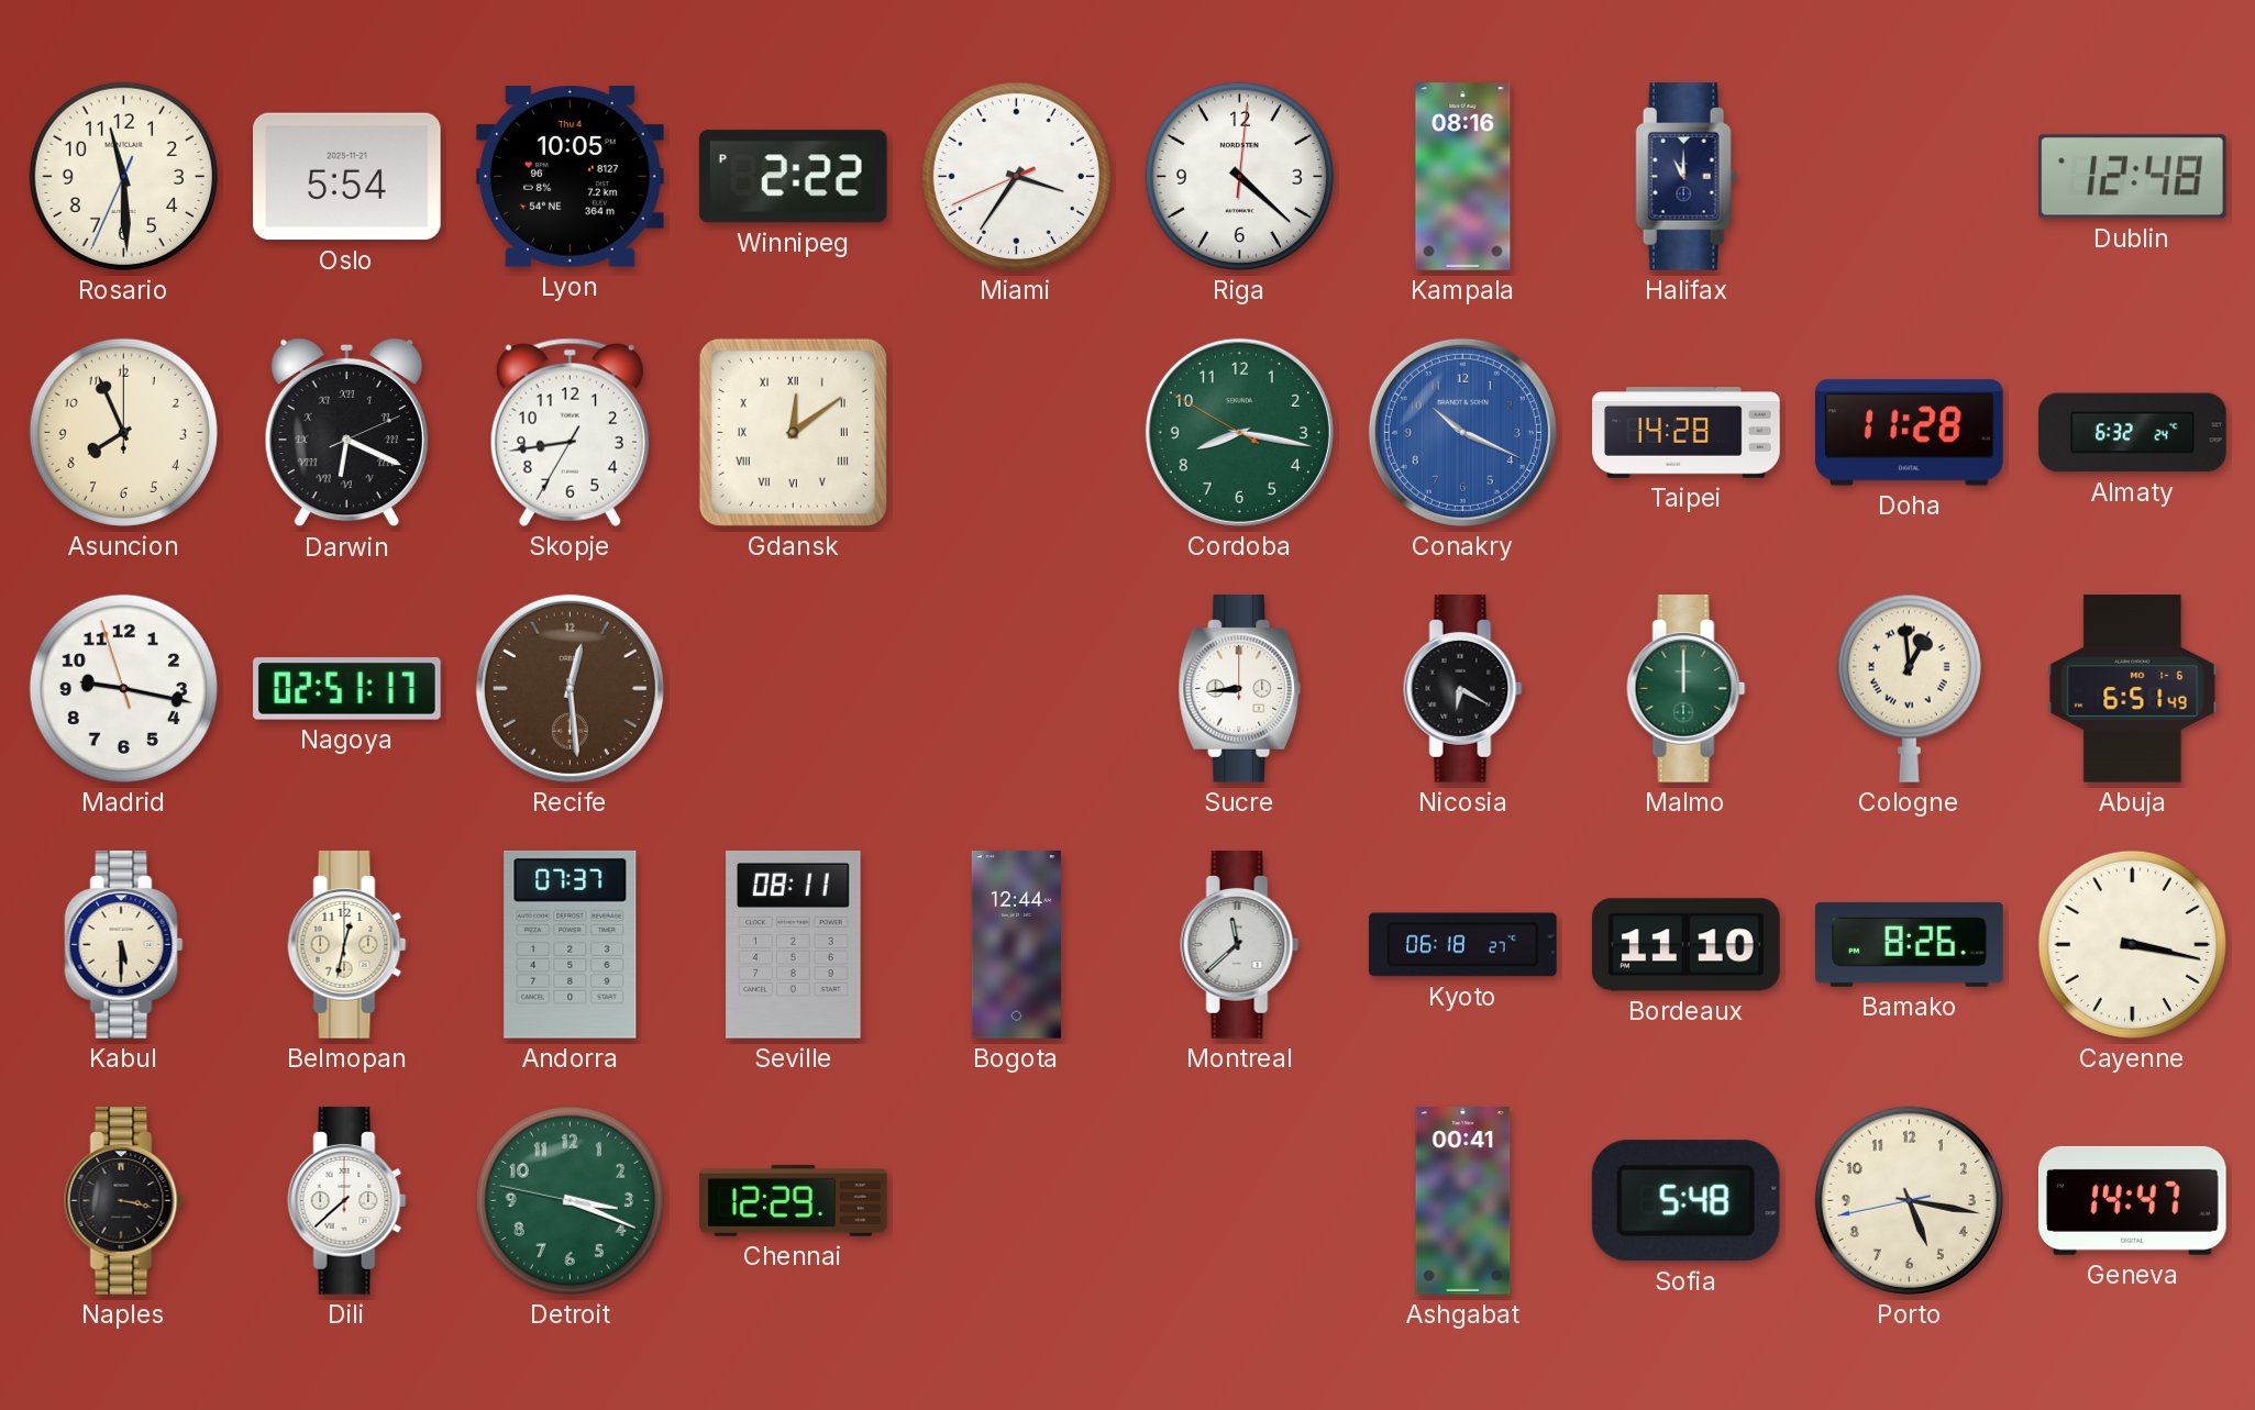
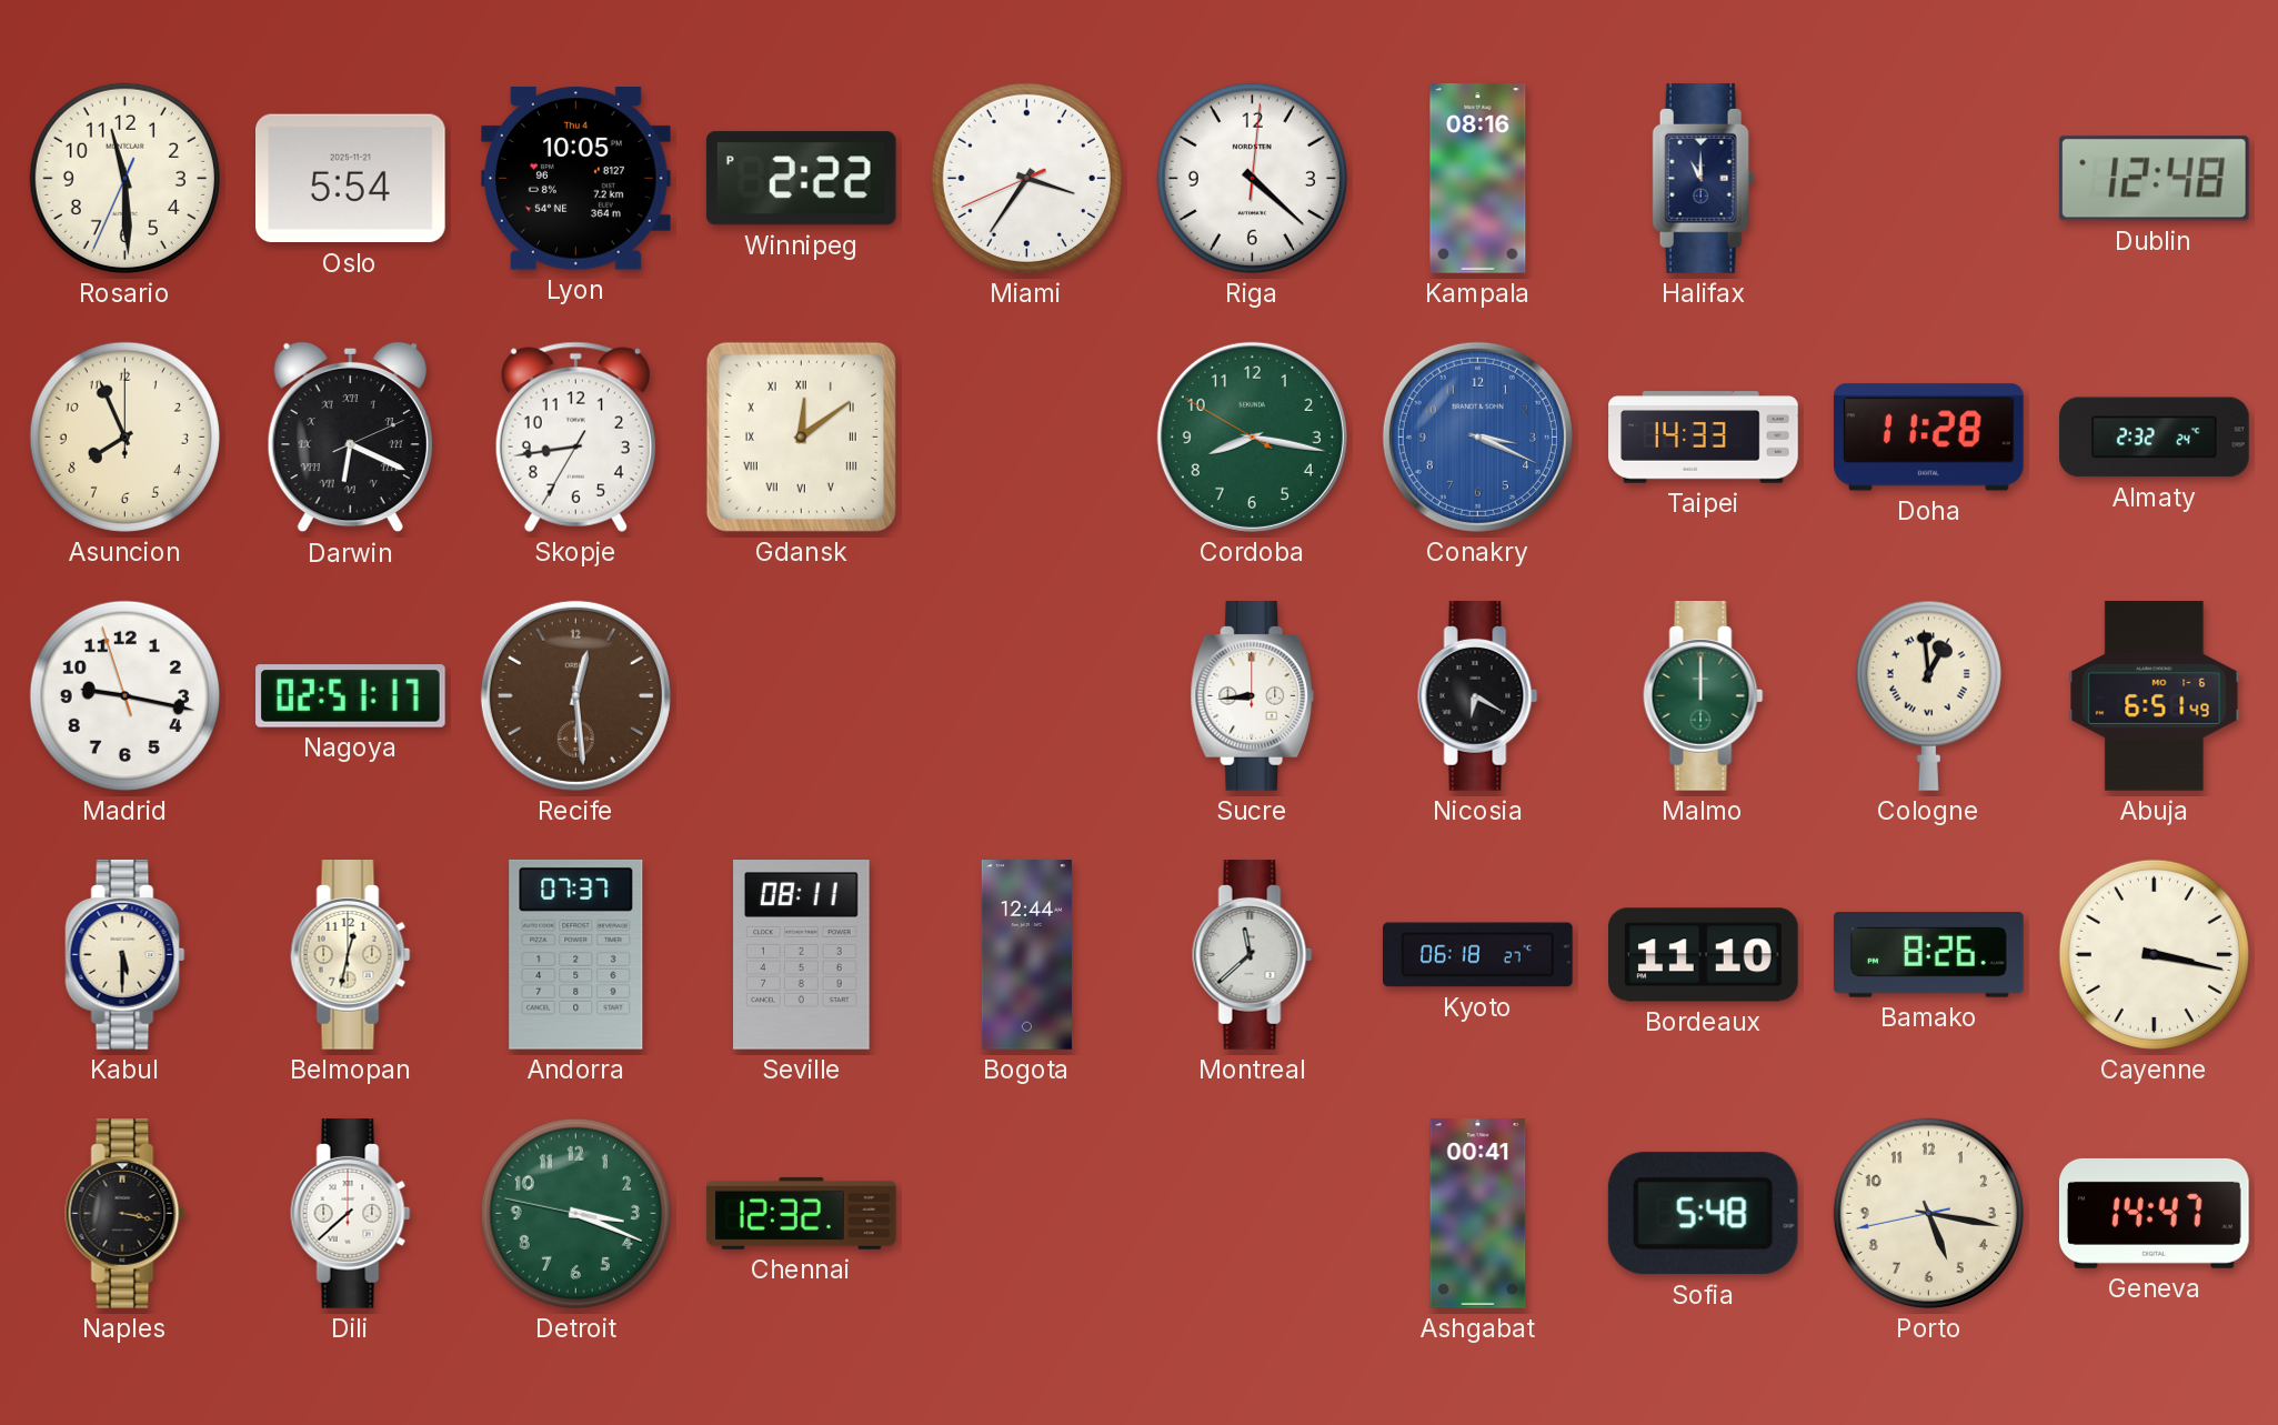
Conakry: 10:19 -> 3:19 (1477, 436)
Taipei: 14:28 -> 14:33 (1704, 438)
Almaty: 6:32 -> 2:32 (2155, 438)
Chennai: 12:29 -> 12:32 (802, 1213)
